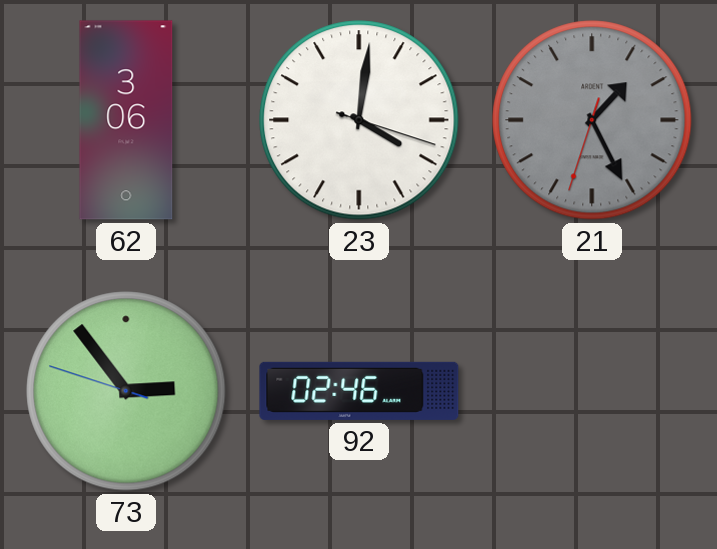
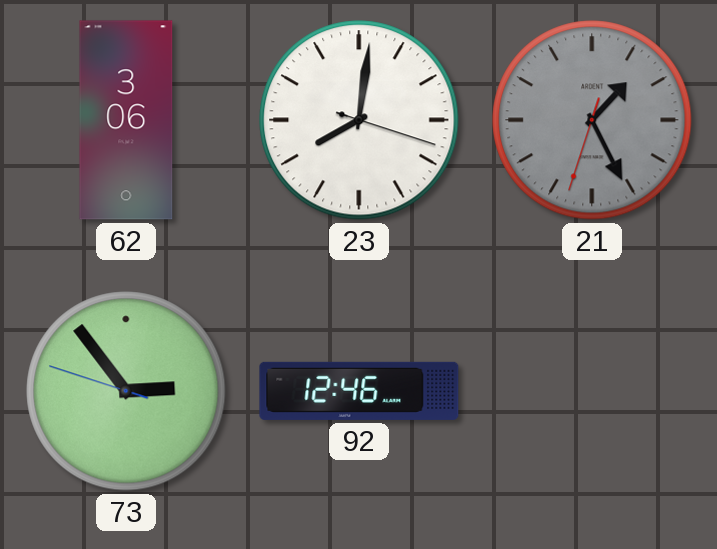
23: 4:01 -> 8:01 (359, 120)
92: 02:46 -> 12:46 (359, 391)
